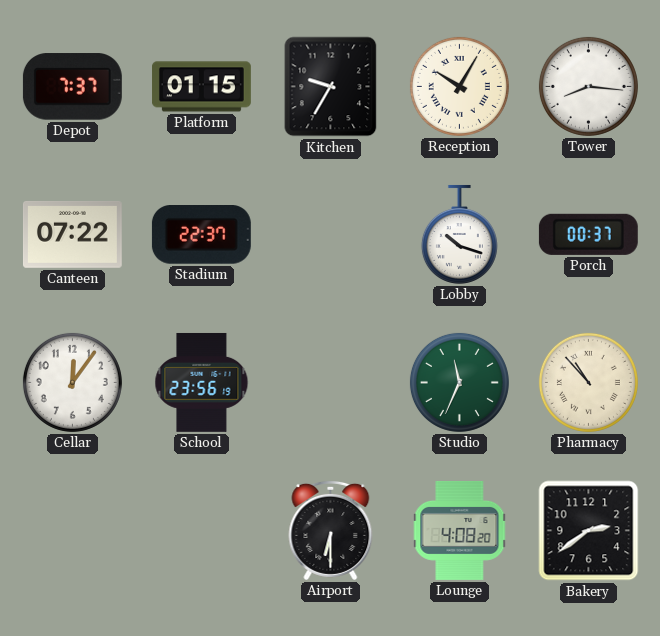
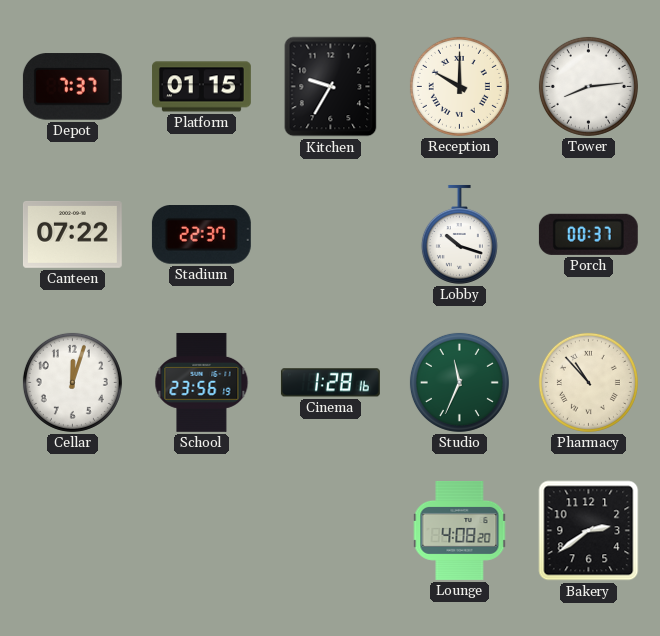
Reception: 10:05 -> 10:00 (459, 86)
Tower: 8:16 -> 8:14 (588, 86)
Cellar: 12:06 -> 12:03 (72, 382)
Cinema: none -> 1:28 (330, 383)
Airport: 6:30 -> none (331, 530)
